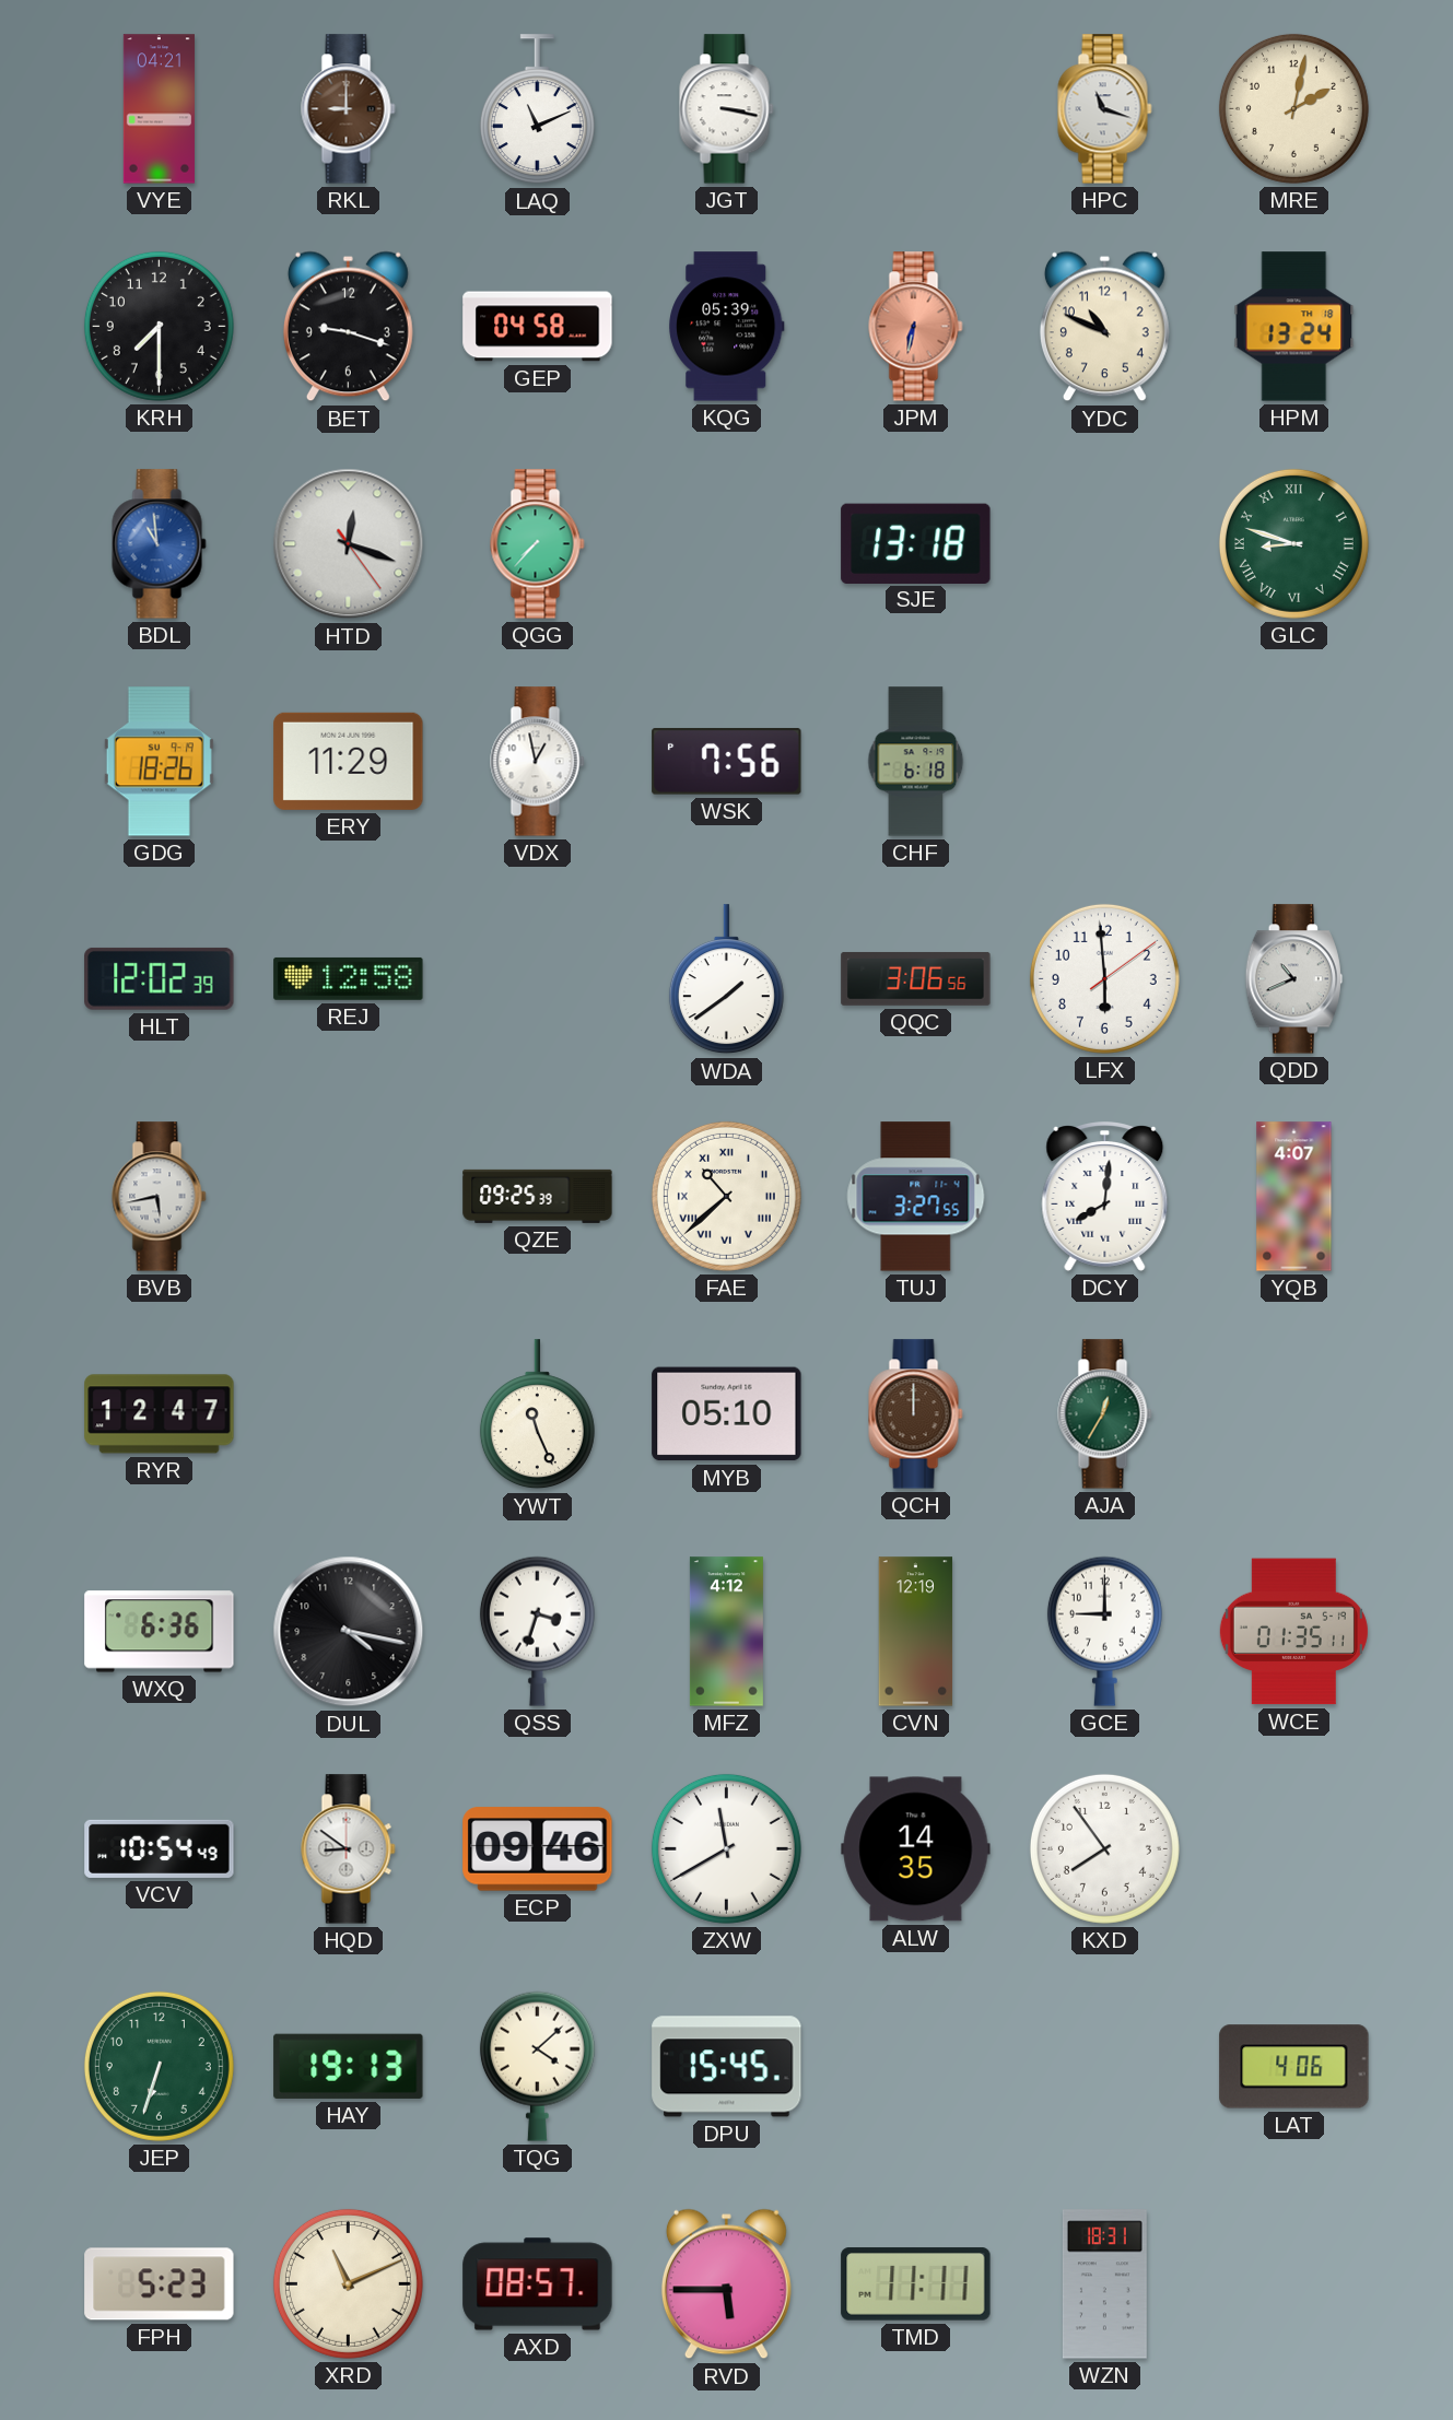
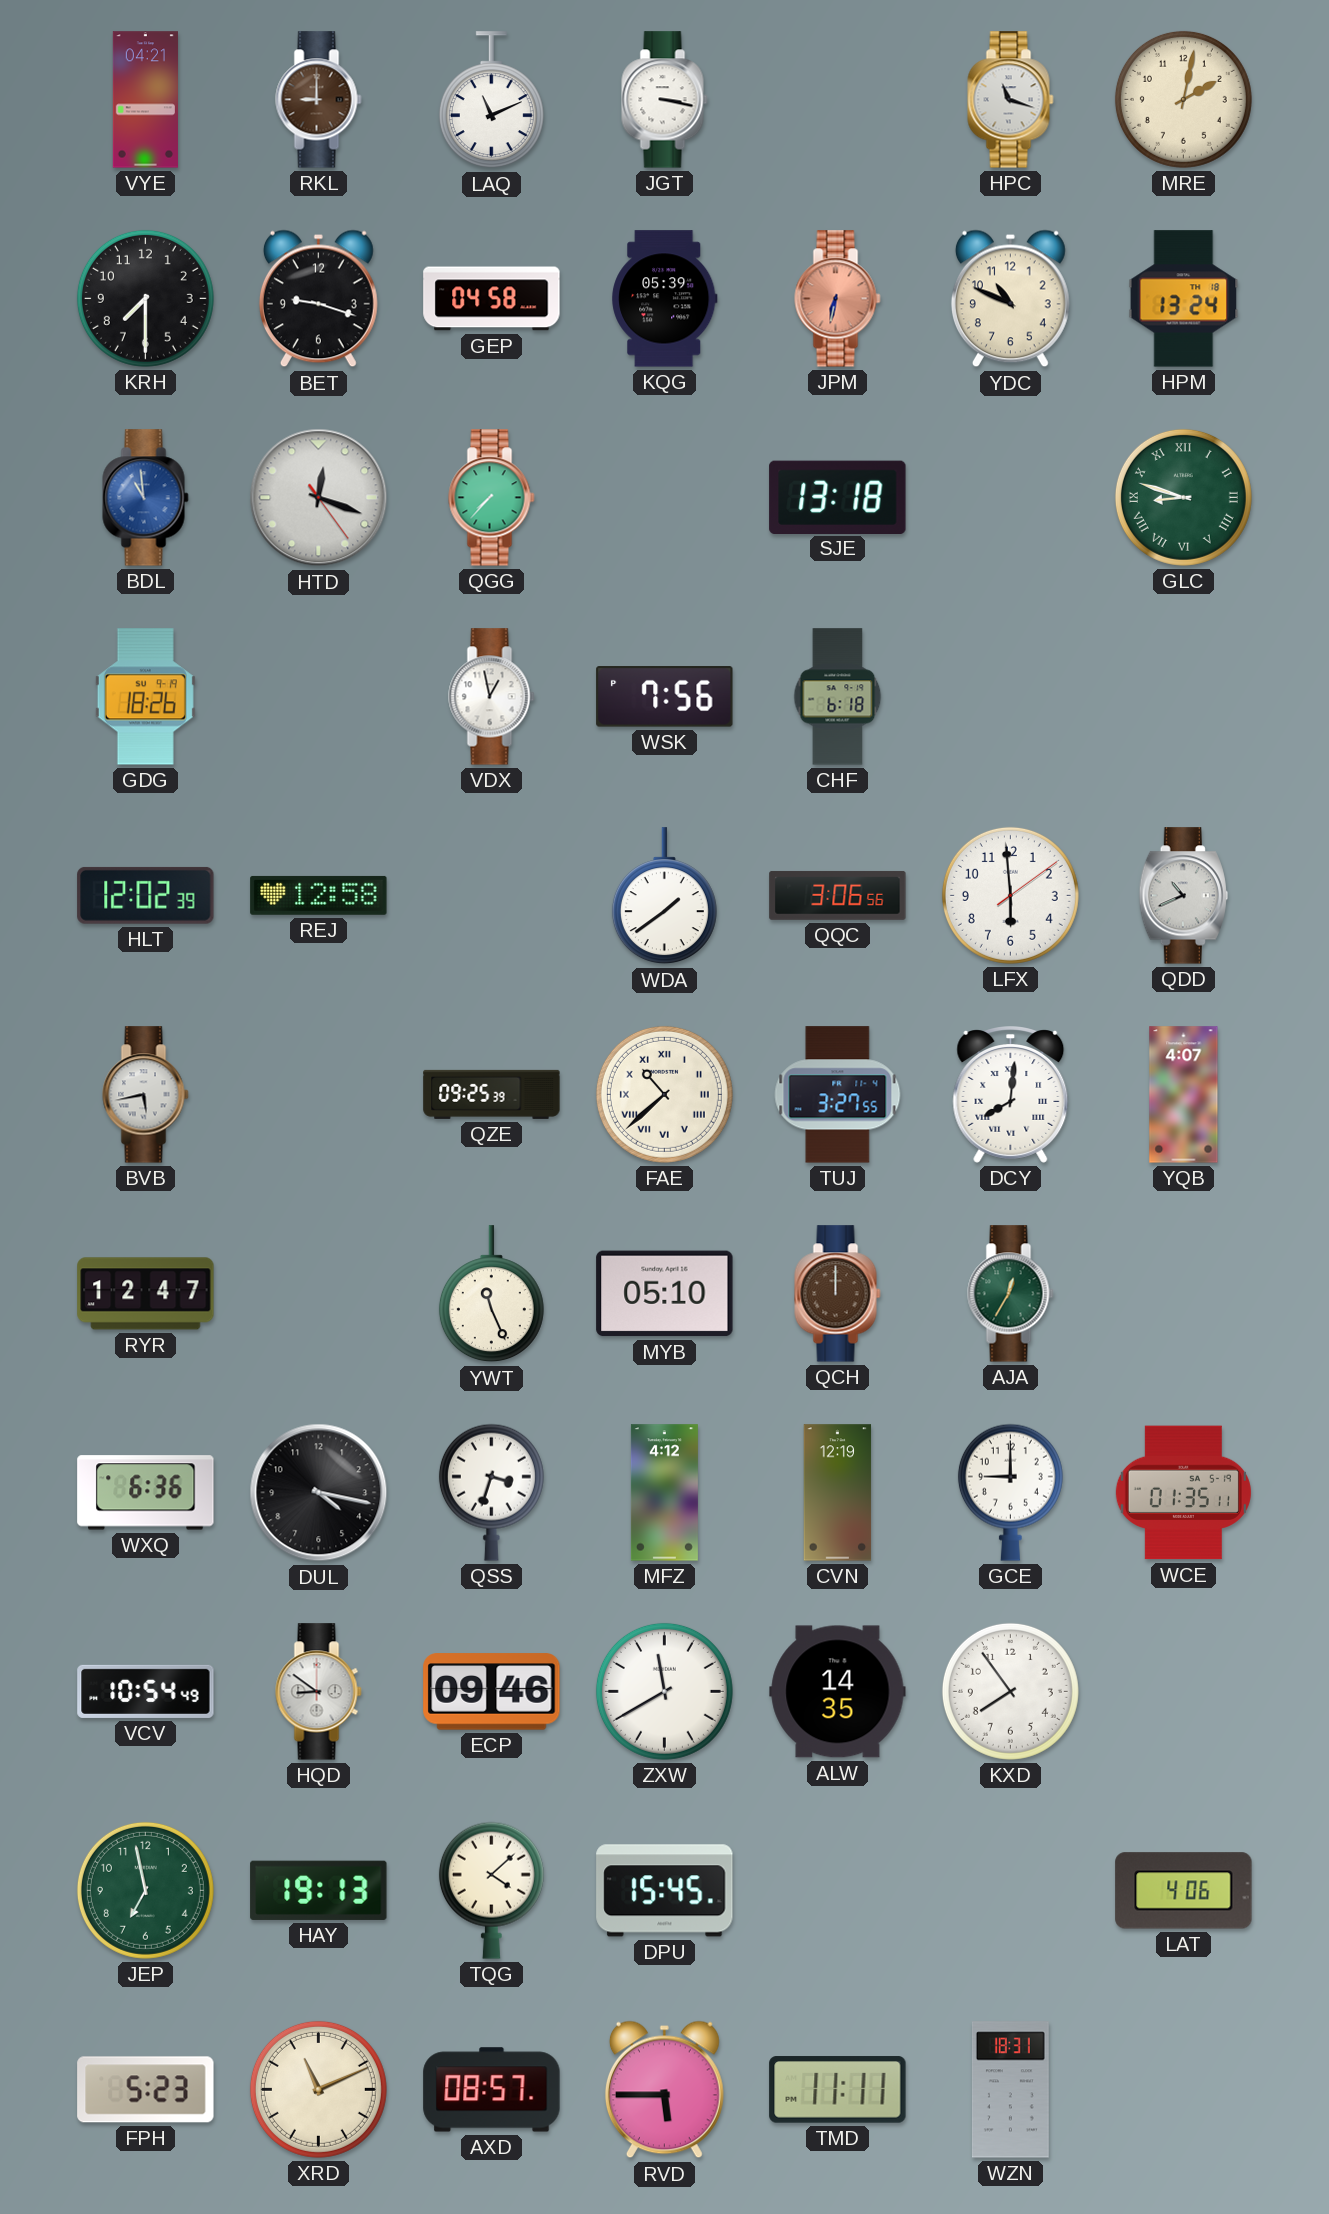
ERY: 11:29 -> none (349, 761)
JEP: 6:33 -> 6:58 (145, 1890)
